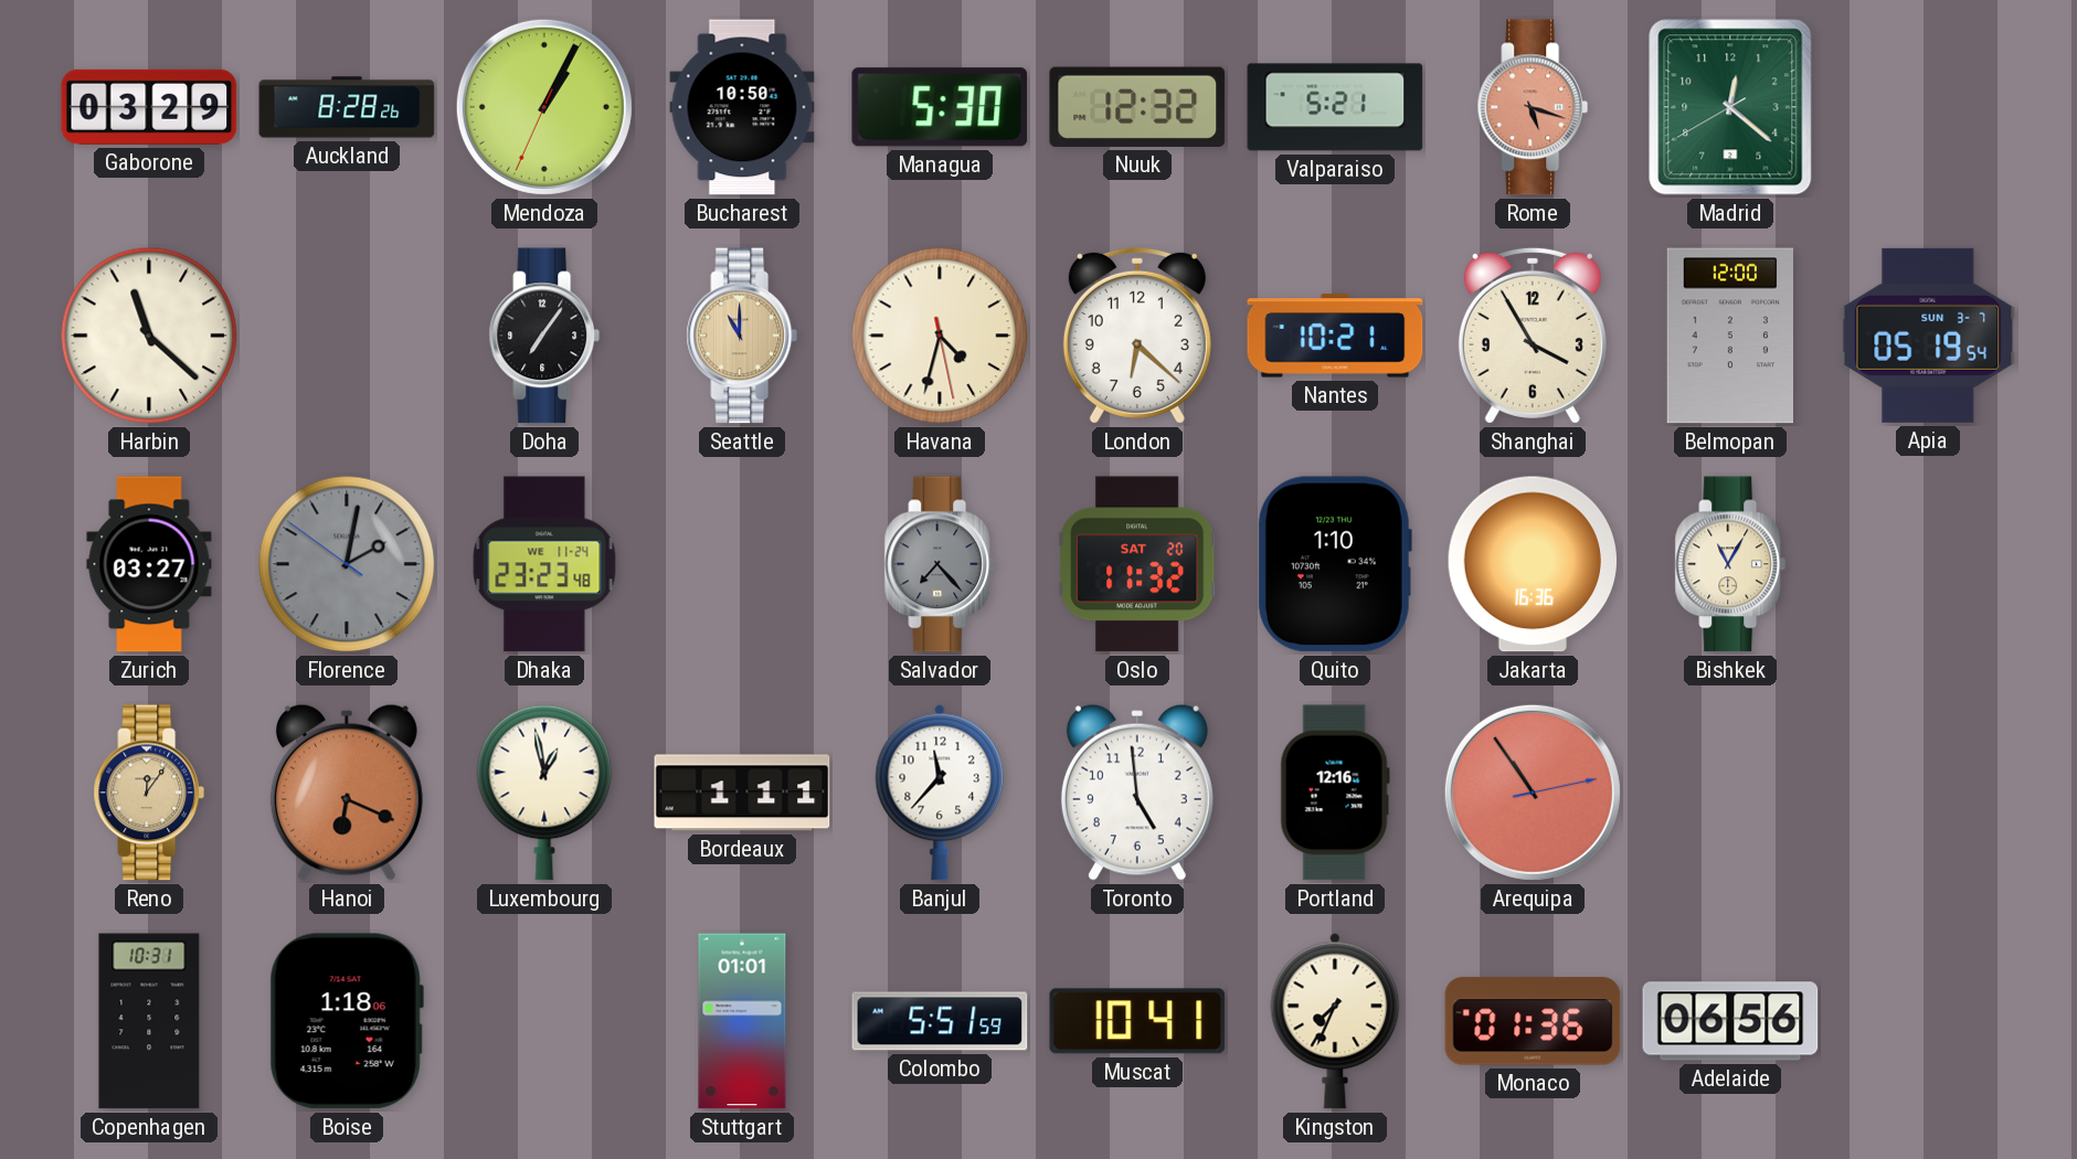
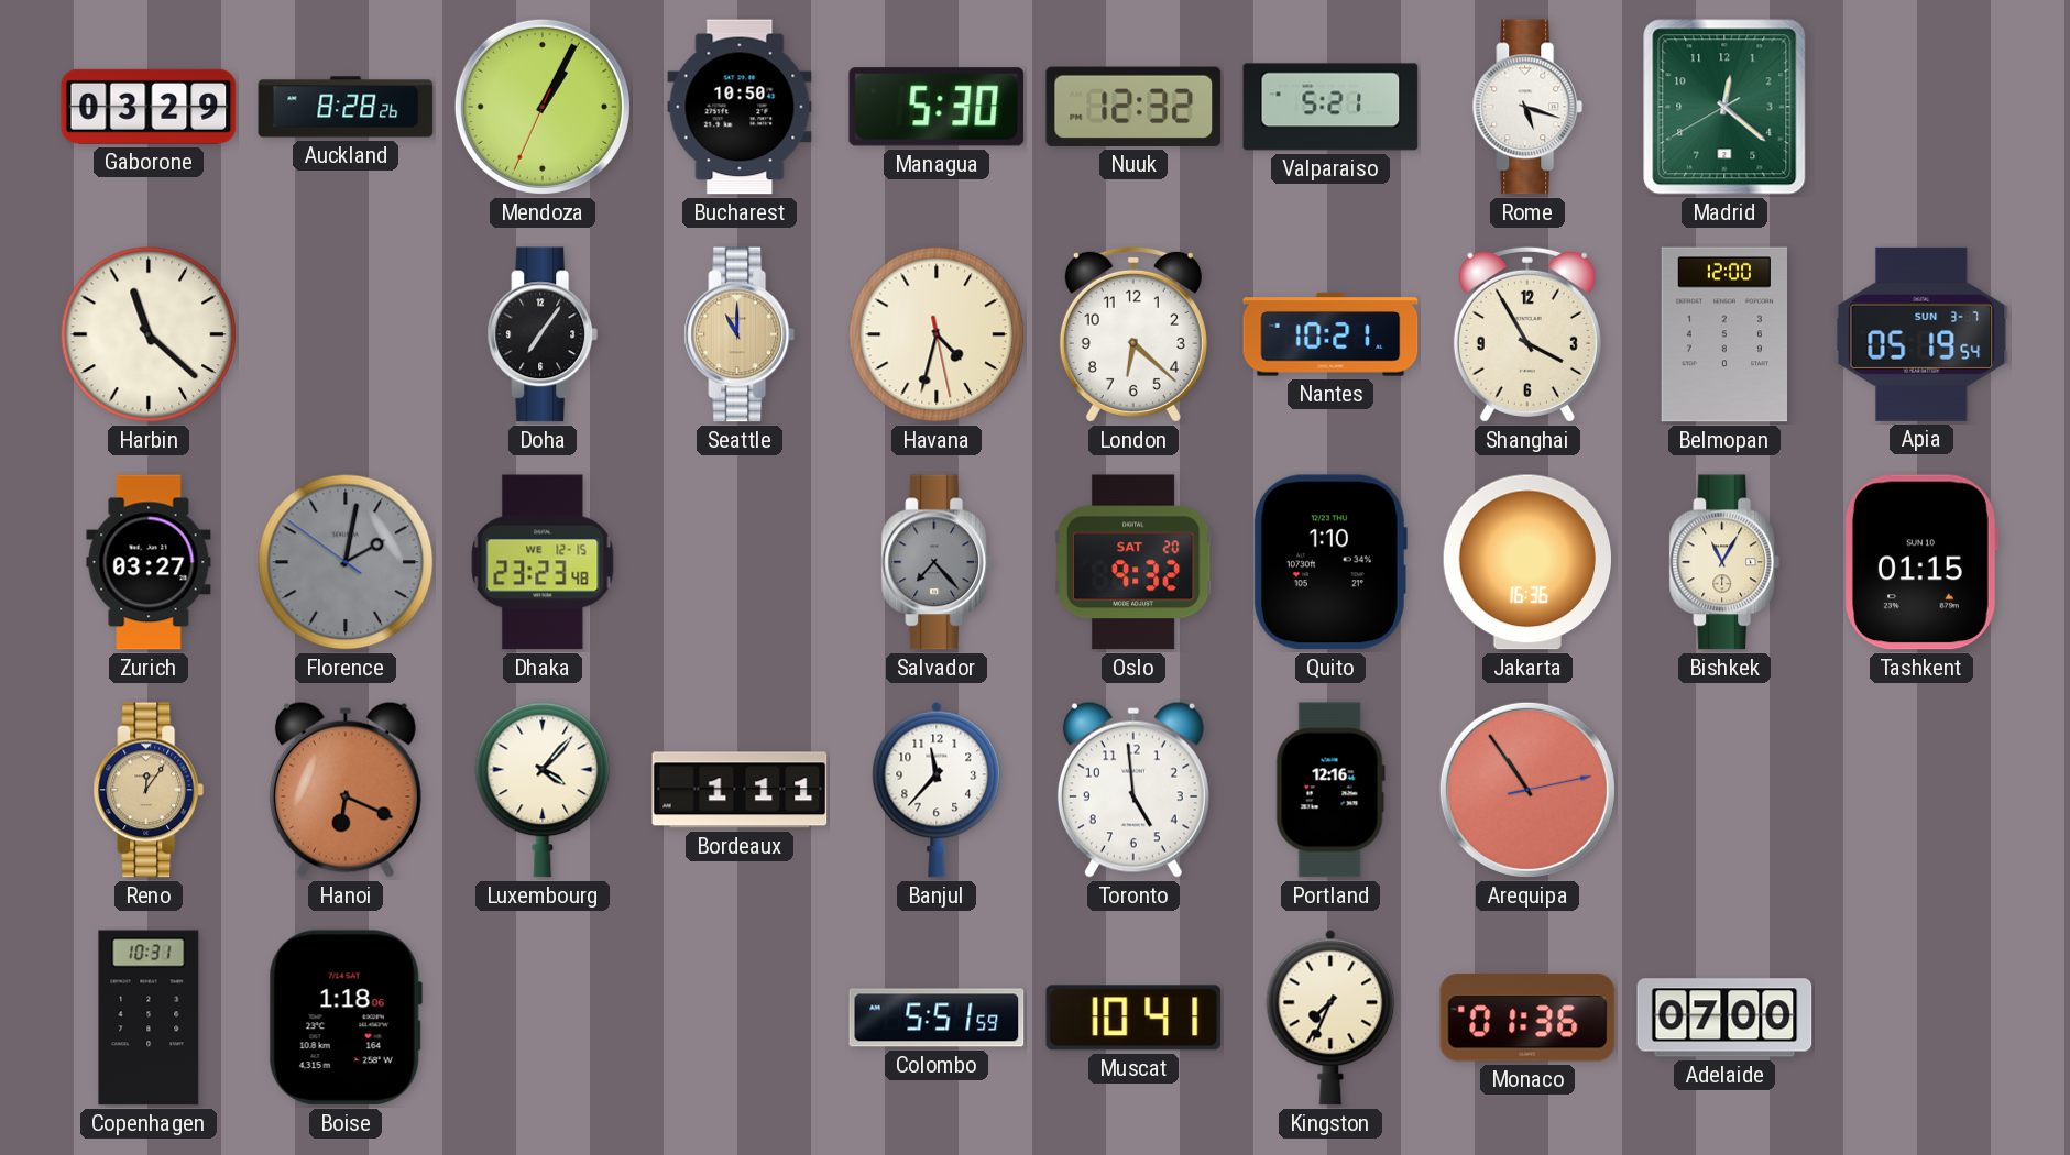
Rome dial: salmon -> white (1527, 107)
Dhaka date: WE 11-24 -> WE 12-15 (543, 562)
Oslo: 11:32 -> 9:32 (1135, 562)
Tashkent: none -> 01:15 (1921, 562)
Luxembourg: 12:58 -> 4:07 (543, 790)
Stuttgart: 01:01 -> none (742, 1021)
Adelaide: 06:56 -> 07:00 (1724, 1018)
